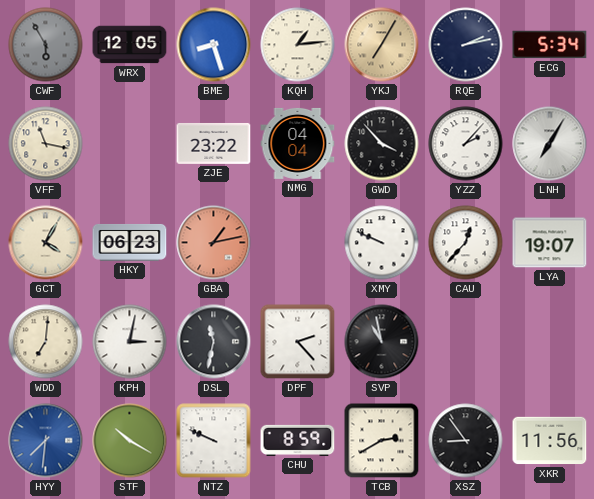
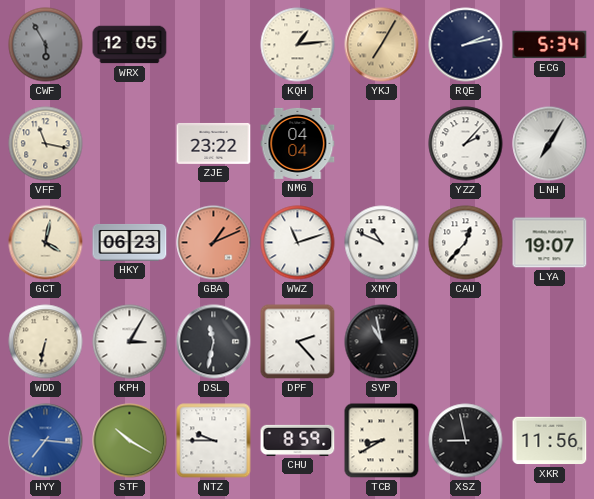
BME: 8:27 -> none (214, 45)
GWD: 3:53 -> none (382, 144)
GCT: 4:05 -> 4:02 (46, 243)
GBA: 1:13 -> 1:11 (214, 243)
WWZ: none -> 11:12 (298, 243)
XMY: 9:49 -> 10:49 (382, 243)
WDD: 7:01 -> 6:32 (46, 342)
KPH: 3:02 -> 3:05 (130, 342)
HYY: 7:31 -> 7:16 (46, 441)
NTZ: 9:49 -> 9:45 (214, 441)
TCB: 2:40 -> 8:40 (382, 441)
XSZ: 8:54 -> 8:58 (466, 441)
